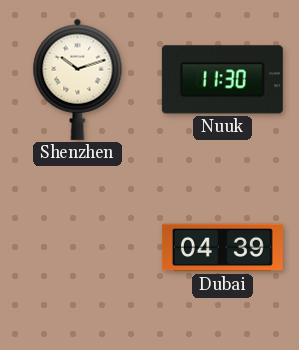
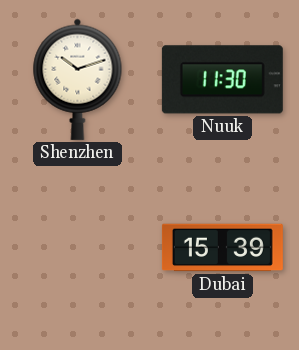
Dubai: 04:39 -> 15:39 (222, 248)
